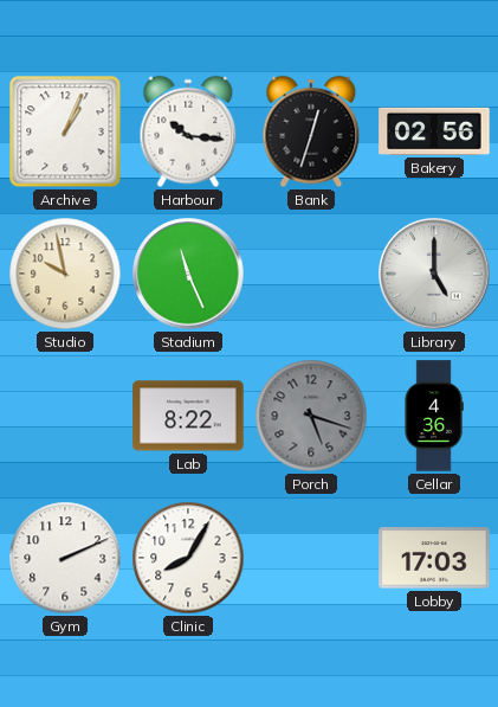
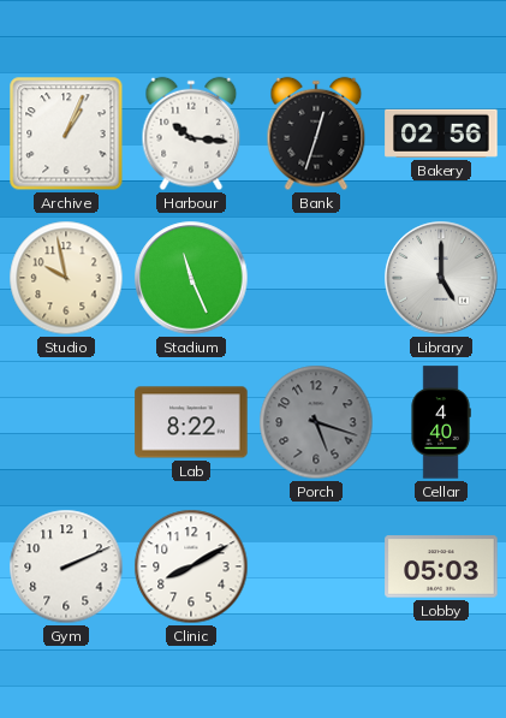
Cellar: 4:36 -> 4:40 (441, 422)
Clinic: 8:05 -> 8:10 (191, 566)
Lobby: 17:03 -> 05:03 (441, 566)
